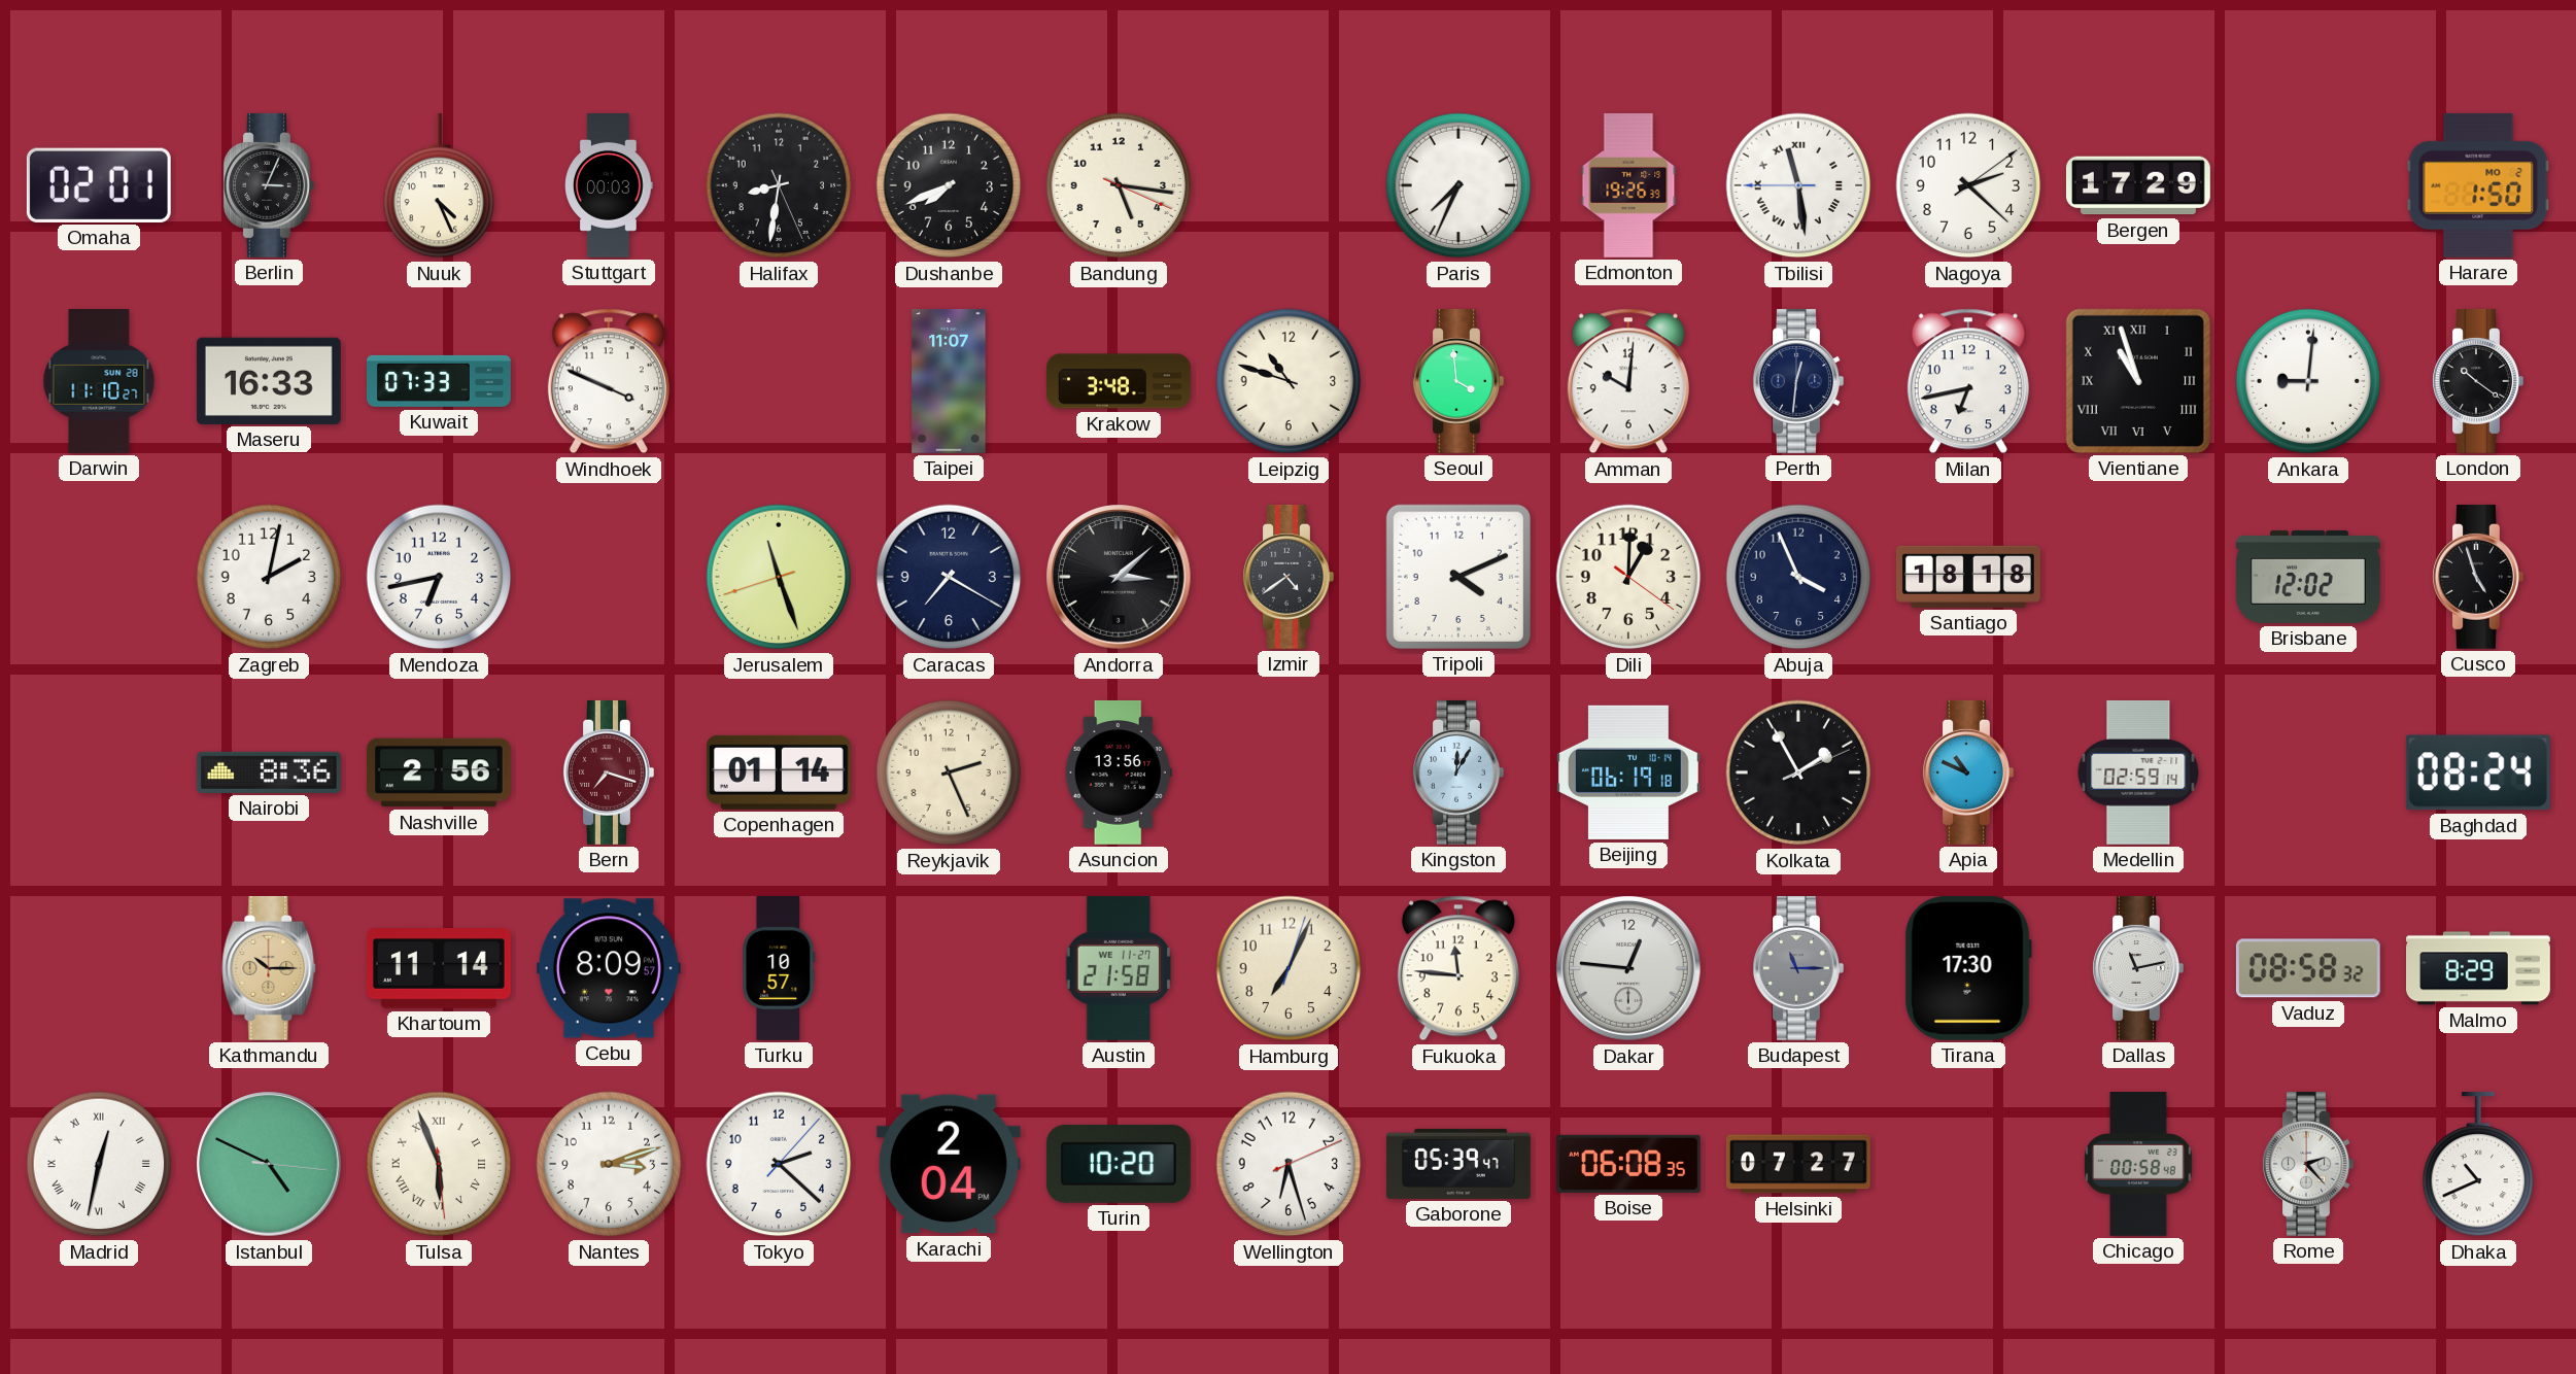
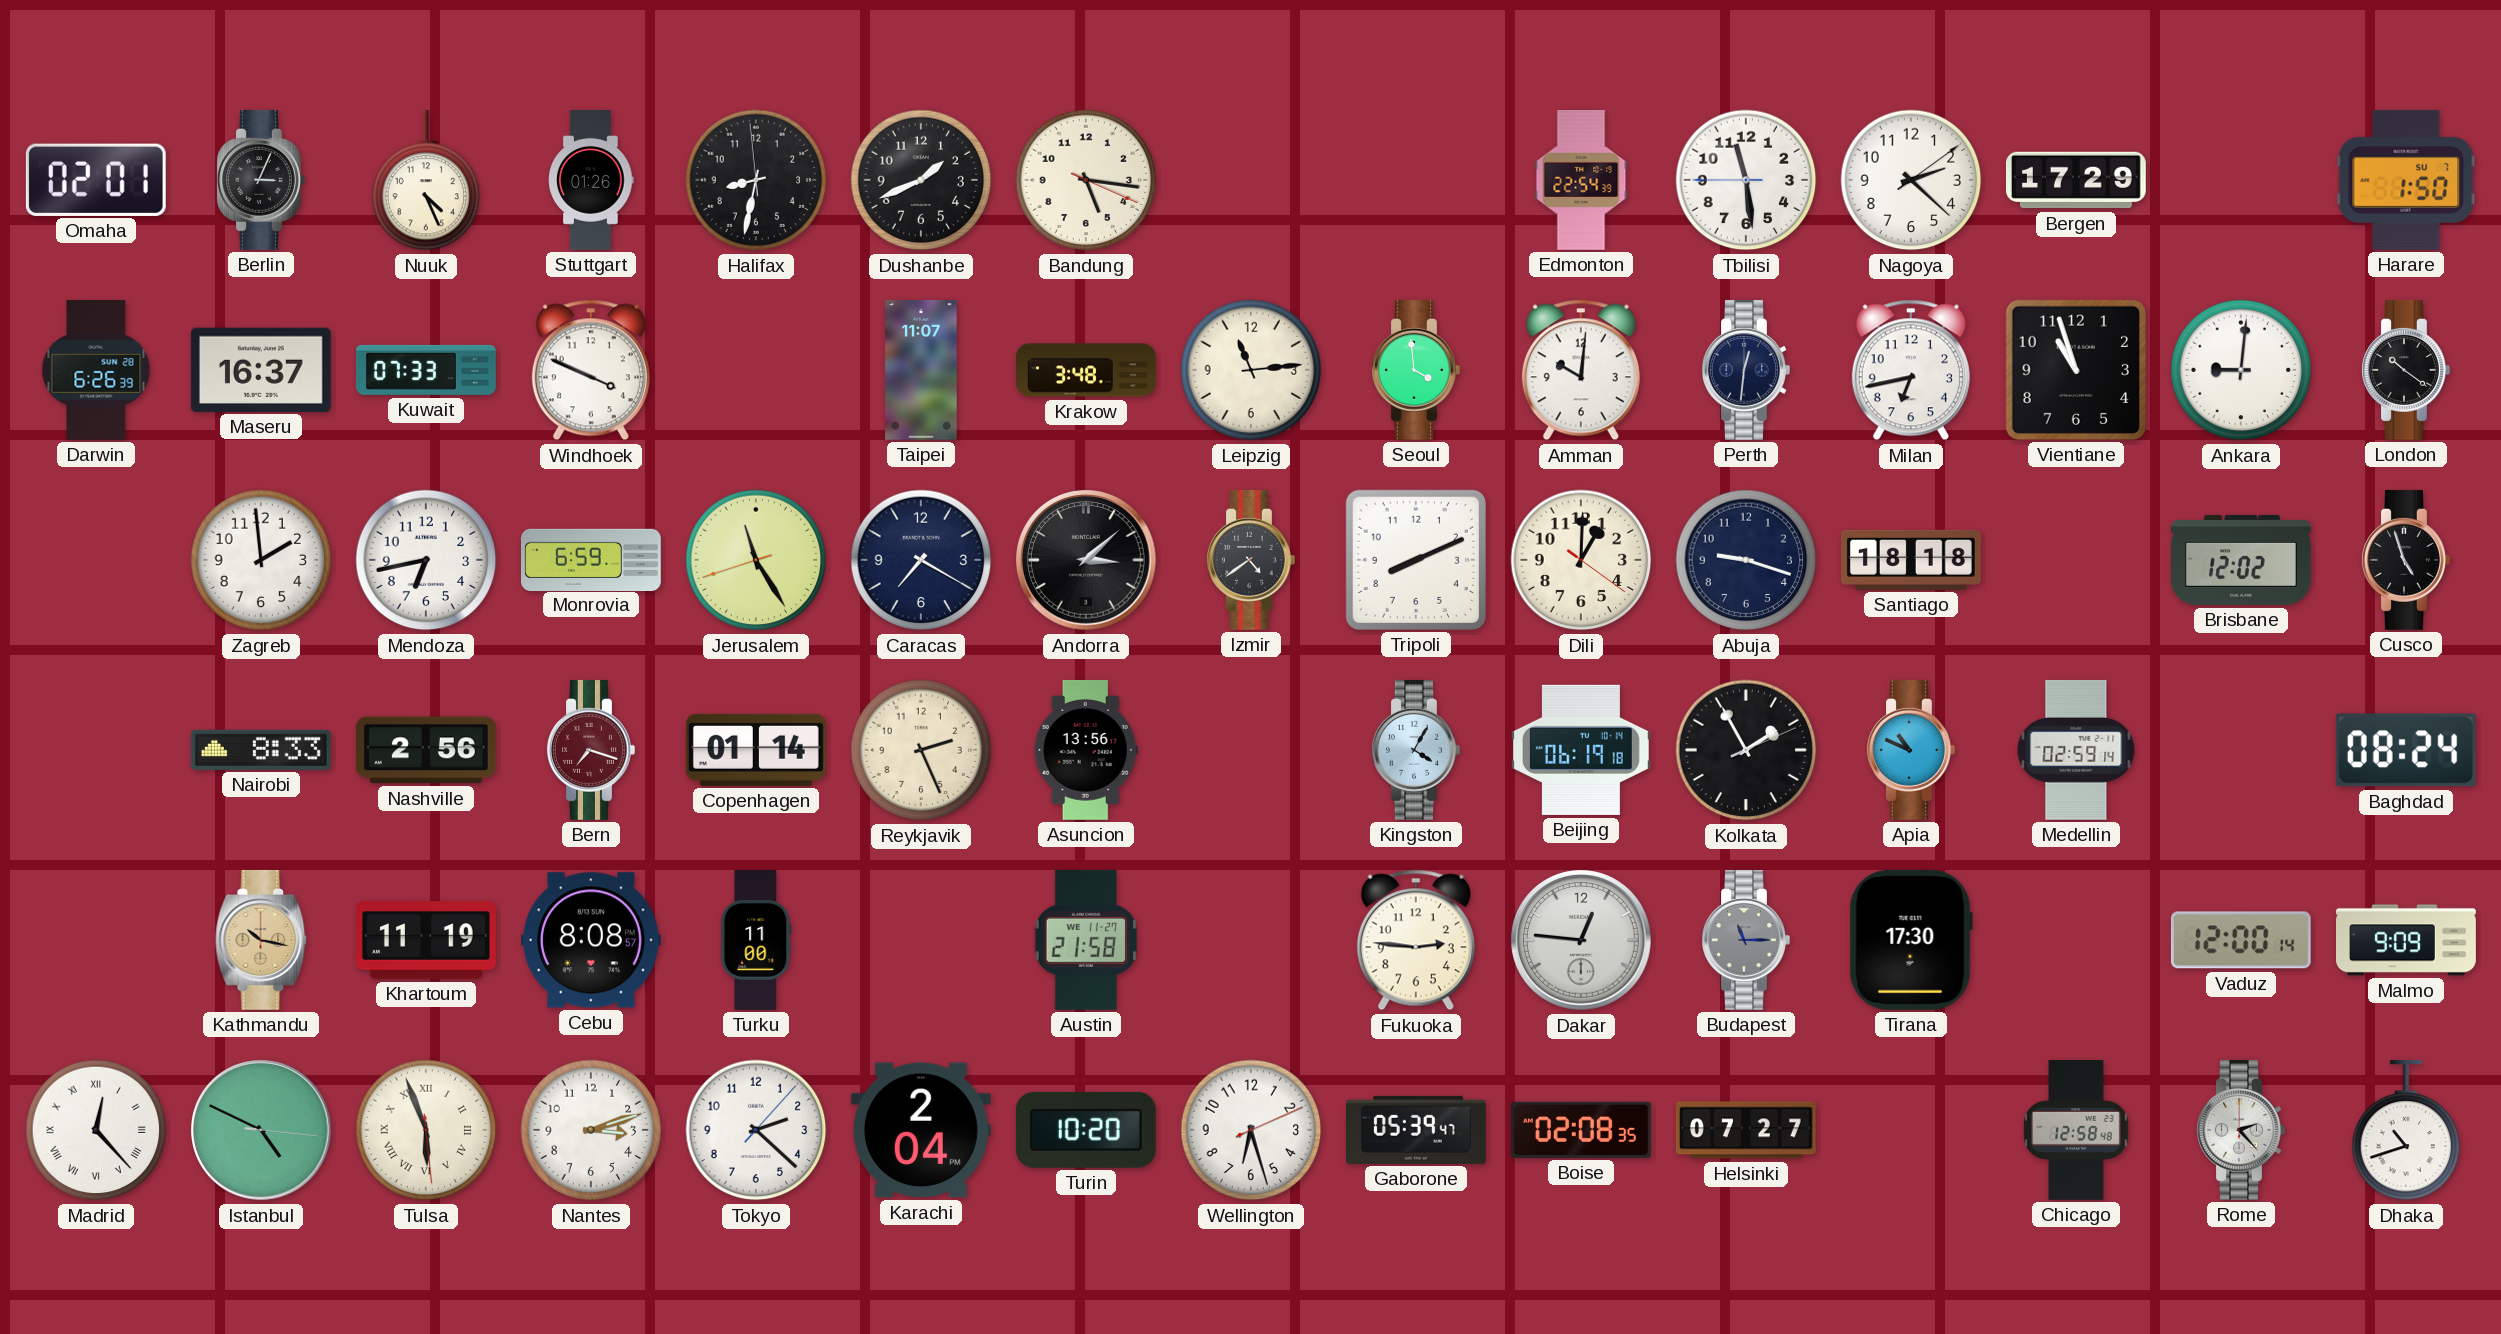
Stuttgart: 00:03 -> 01:26 (591, 181)
Halifax: 8:31:26 -> 8:31:59 (756, 180)
Dushanbe: 7:41 -> 1:41 (921, 180)
Paris: 7:34 -> none (1458, 185)
Edmonton: 19:26 -> 22:54 (1581, 181)
Tbilisi numerals: Roman -> Arabic (1746, 180)
Harare date: MO 2 -> SU 7 (2406, 180)
Darwin: 11:10 -> 6:26 (96, 371)
Maseru: 16:33 -> 16:37 (261, 370)
Leipzig: 10:48 -> 11:14 (1251, 370)
Vientiane numerals: Roman -> Arabic (2076, 370)
Zagreb: 2:02 -> 1:59 (261, 560)
Monrovia: none -> 6:59 (592, 559)
Jerusalem: 11:26 -> 11:24 (756, 560)
Tripoli: 4:11 -> 8:11 (1416, 560)
Abuja: 3:56 -> 9:18 (1746, 560)
Nairobi: 8:36 -> 8:33 (261, 750)
Kingston: 12:05 -> 4:05 (1416, 750)
Kathmandu: 10:15 -> 10:17 (261, 940)
Khartoum: 11:14 -> 11:19 (426, 940)
Cebu: 8:09 -> 8:08 (591, 940)
Turku: 10:57 -> 11:00 (756, 941)
Hamburg: 7:04 -> none (1289, 968)
Fukuoka: 11:46 -> 2:46 (1416, 940)
Dallas: 11:13 -> none (2138, 968)
Vaduz: 08:58 -> 12:00 (2241, 940)
Malmo: 8:29 -> 9:09 (2407, 940)
Madrid: 12:32 -> 12:23 (96, 1130)
Boise: 06:08 -> 02:08 (1581, 1130)
Chicago: 00:58 -> 12:58 (2076, 1131)
Dhaka: 10:41 -> 10:42 (2406, 1130)
